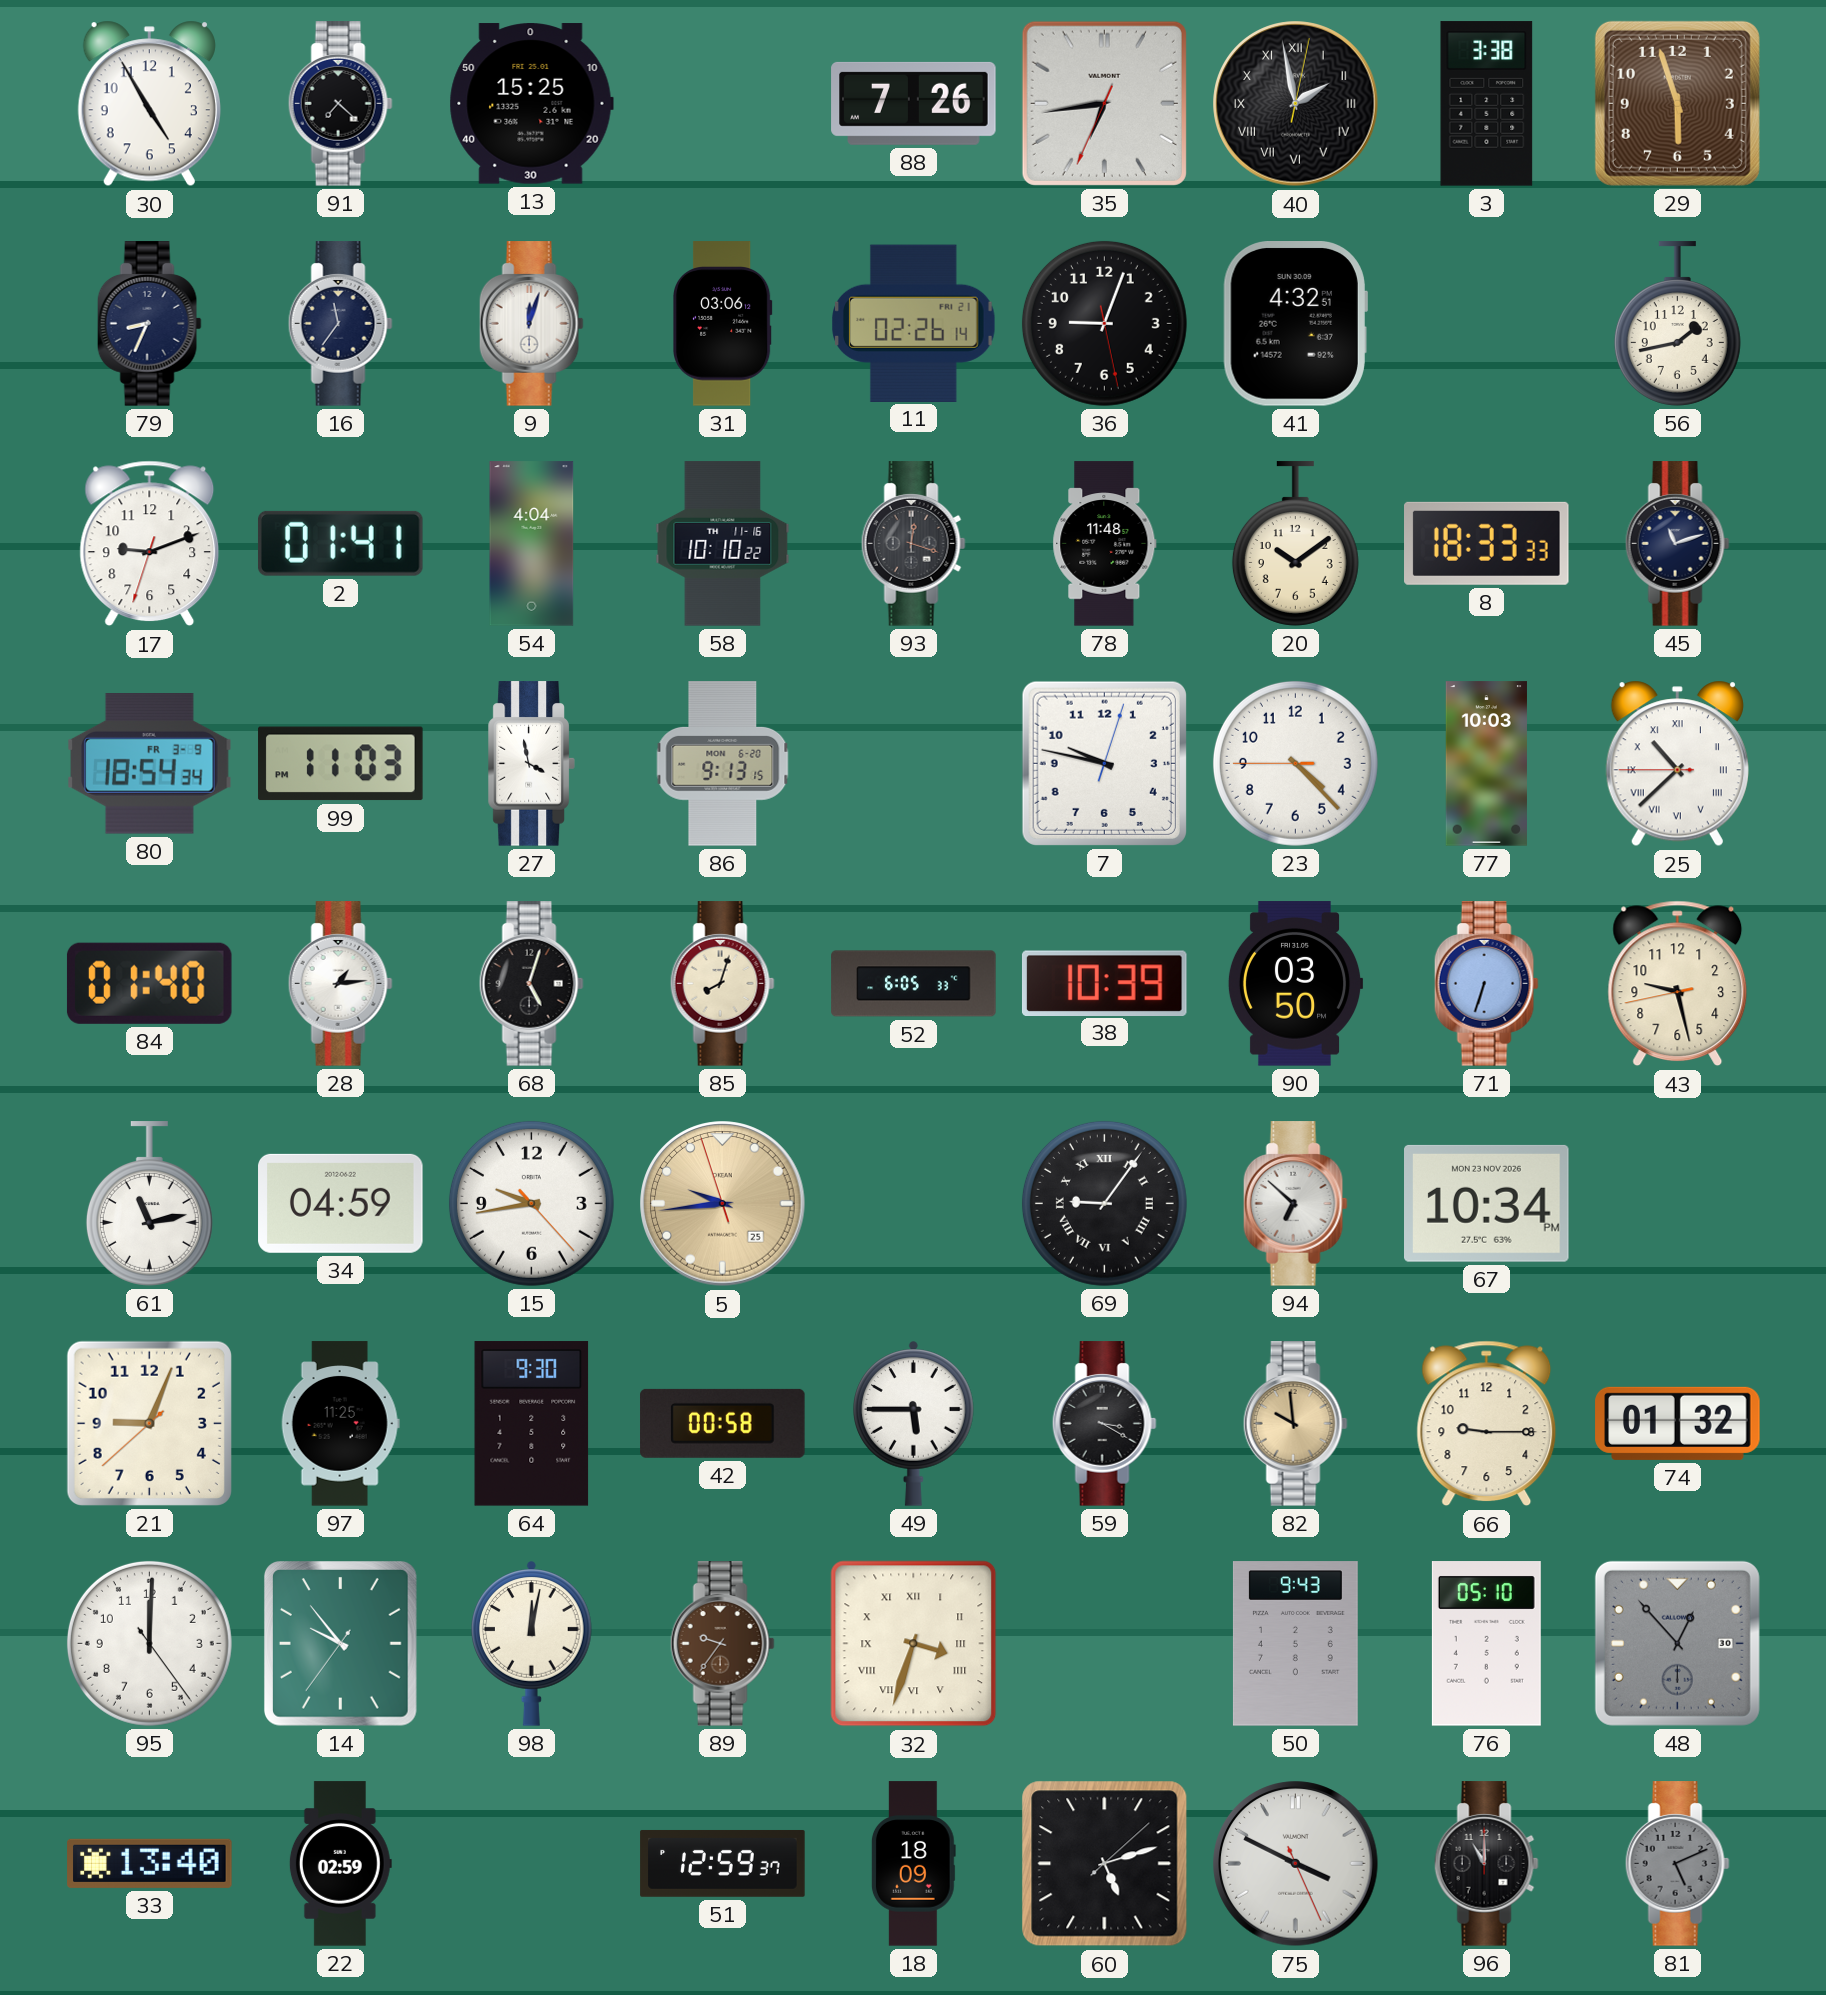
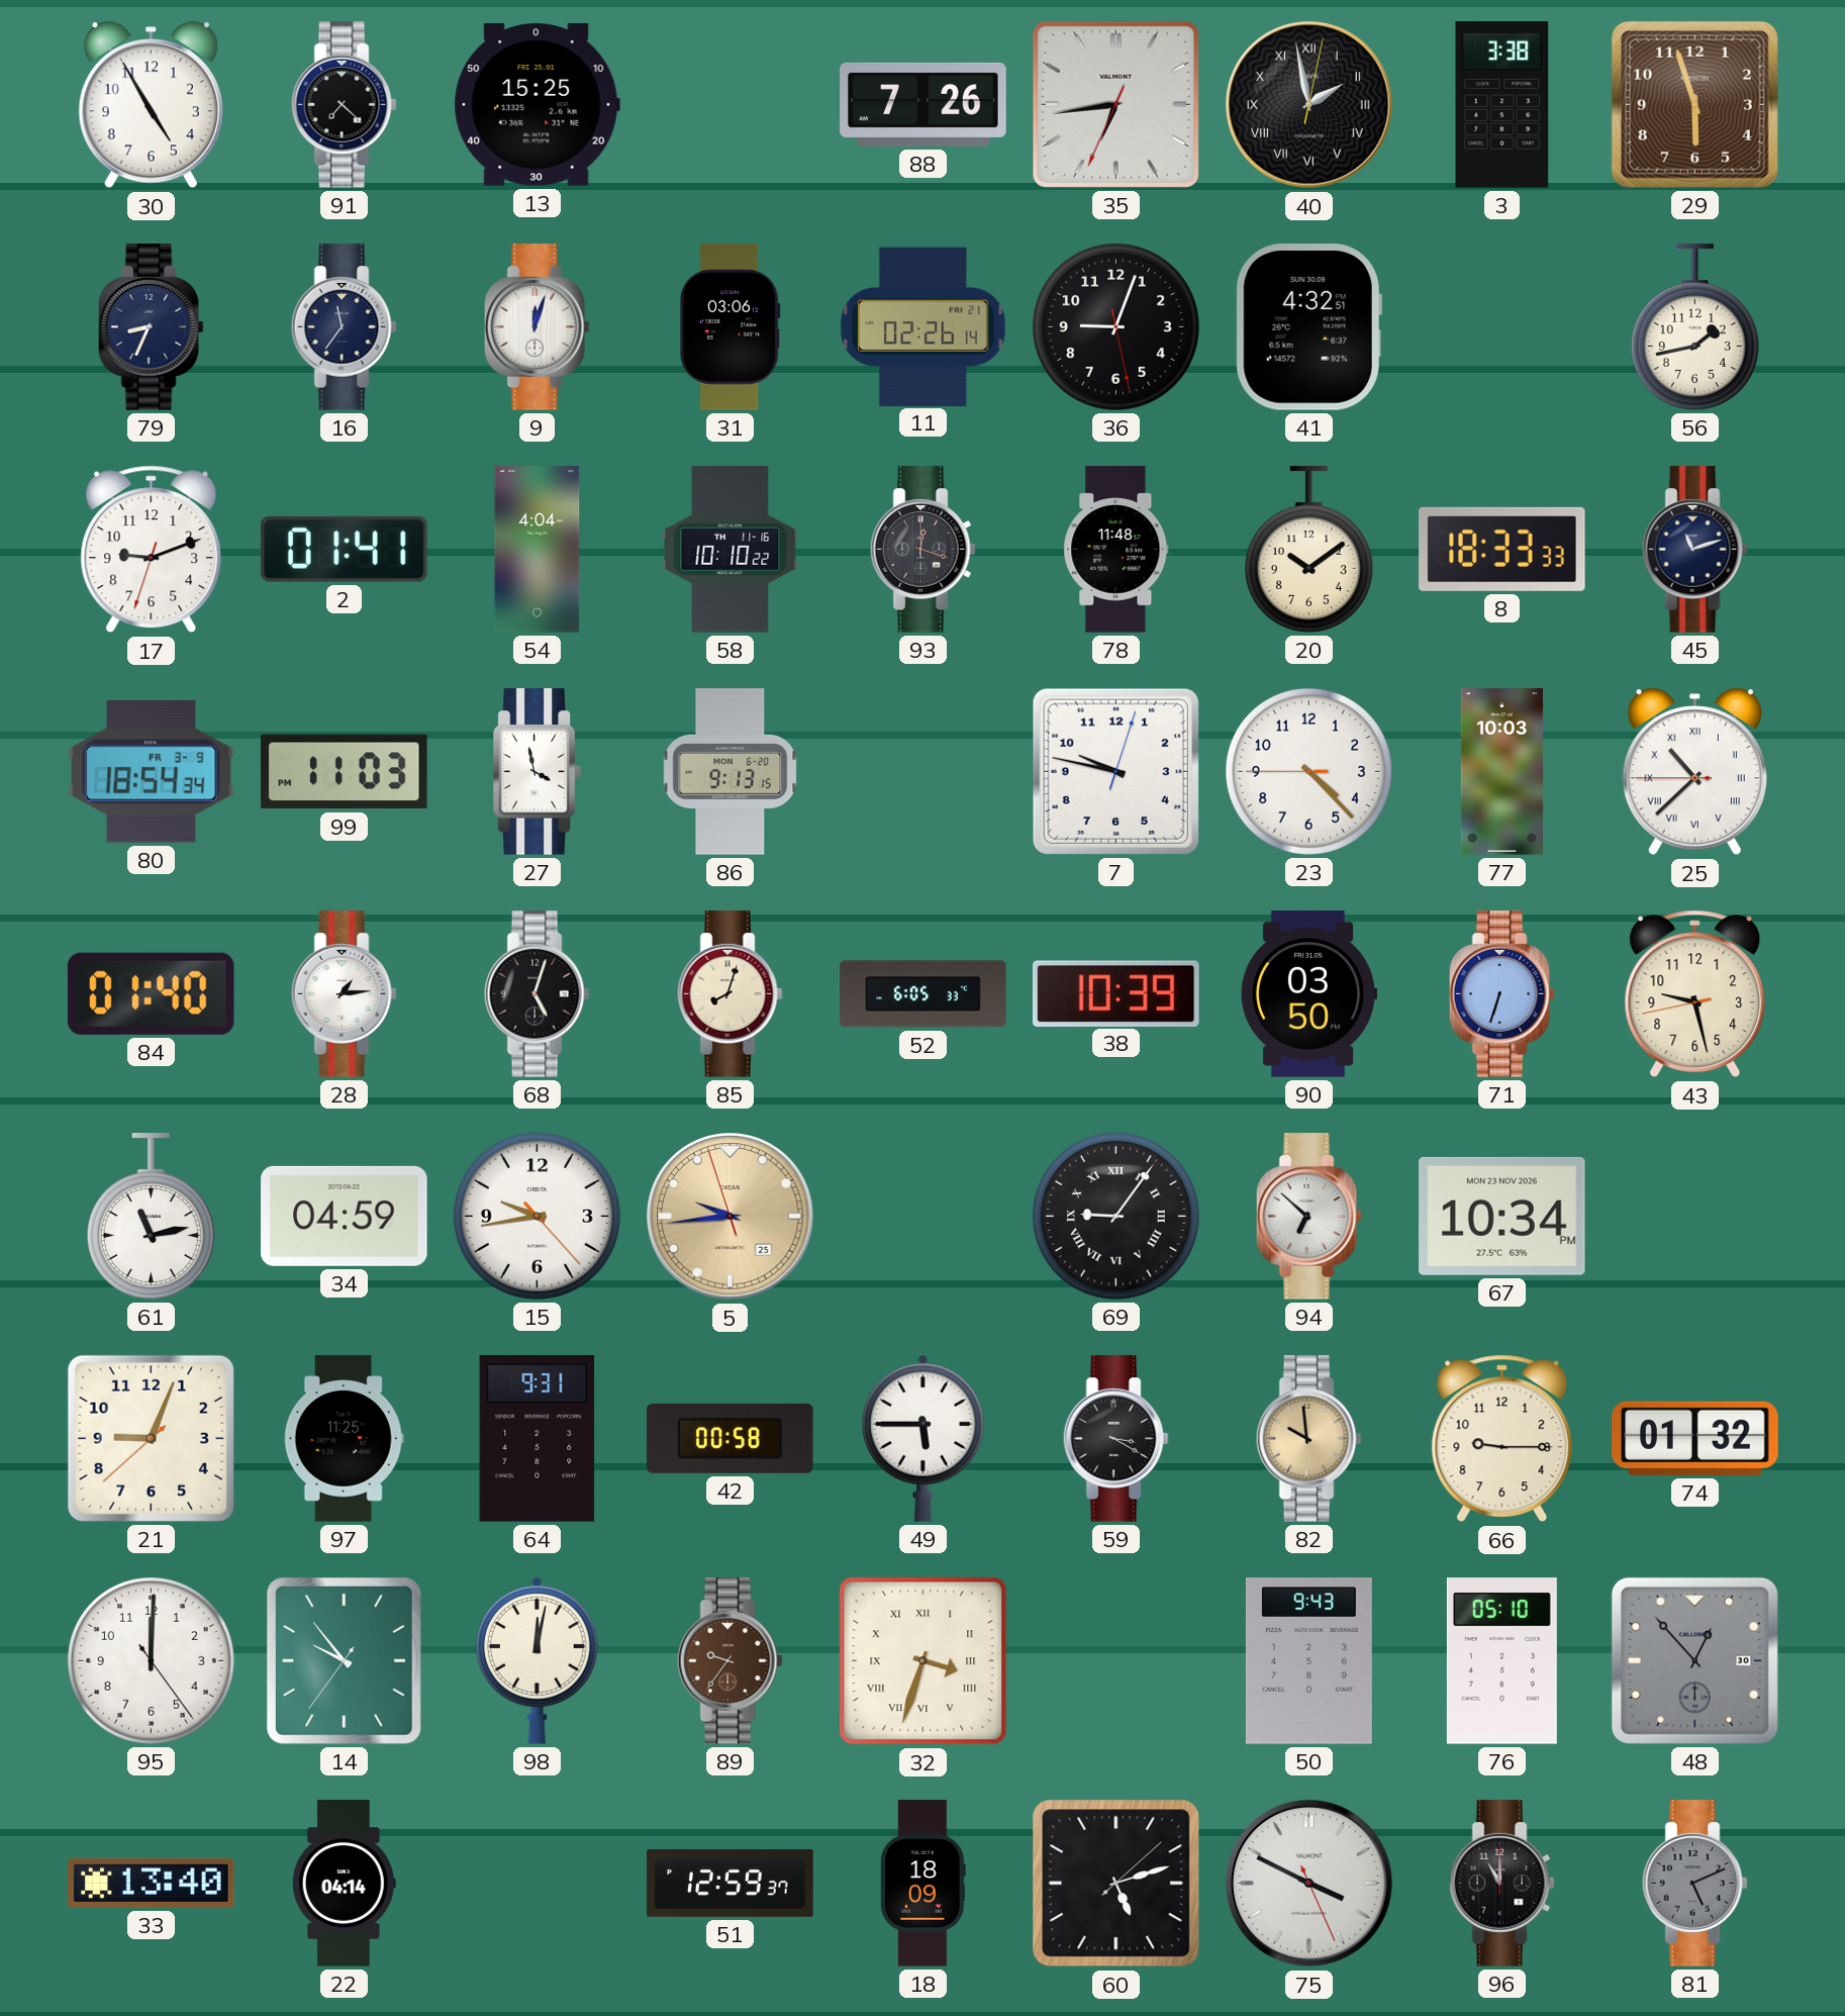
64: 9:30 -> 9:31 (538, 1439)
22: 02:59 -> 04:14 (344, 1884)
